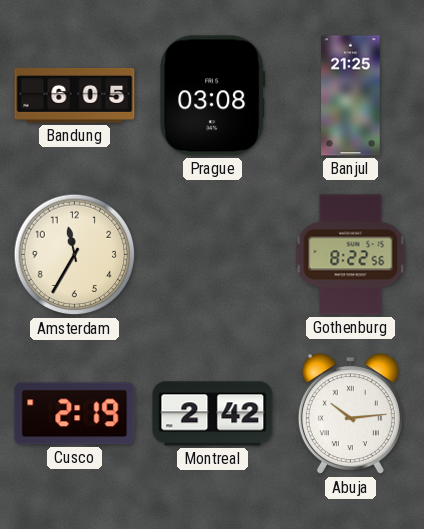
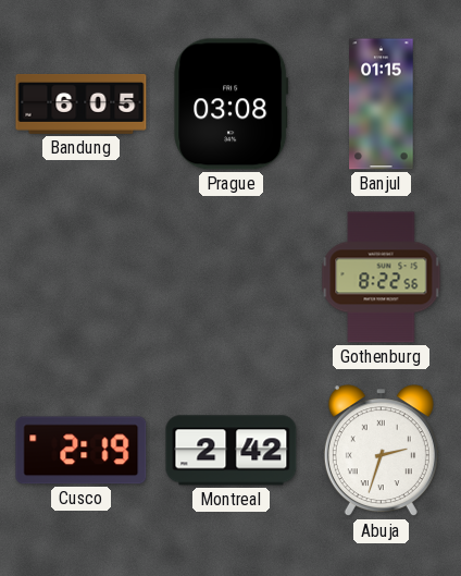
Banjul: 21:25 -> 01:15 (382, 105)
Amsterdam: 11:35 -> none (75, 255)
Abuja: 10:14 -> 2:33 (381, 451)
